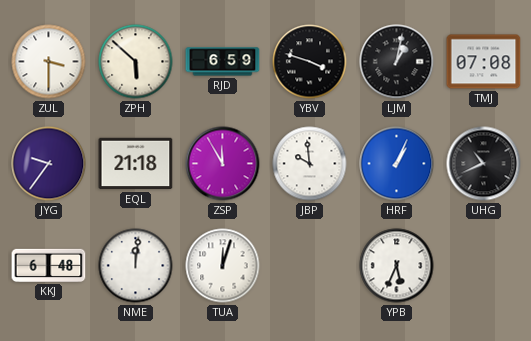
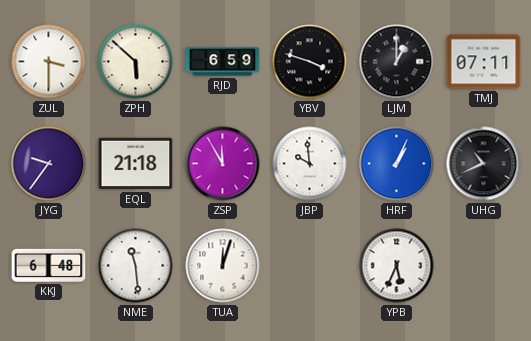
LJM: 1:02 -> 1:00 (397, 62)
TMJ: 07:08 -> 07:11 (484, 62)
NME: 12:01 -> 11:29 (136, 266)
